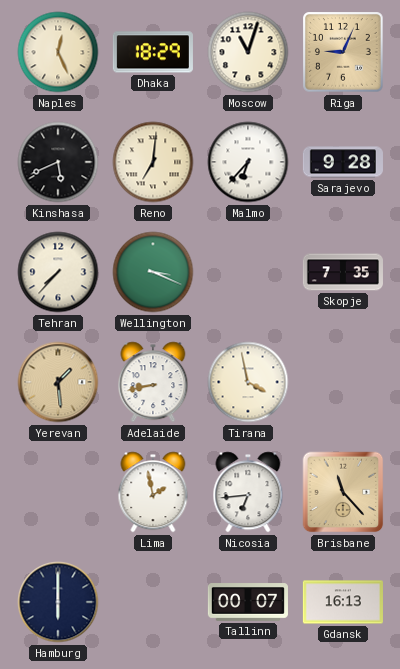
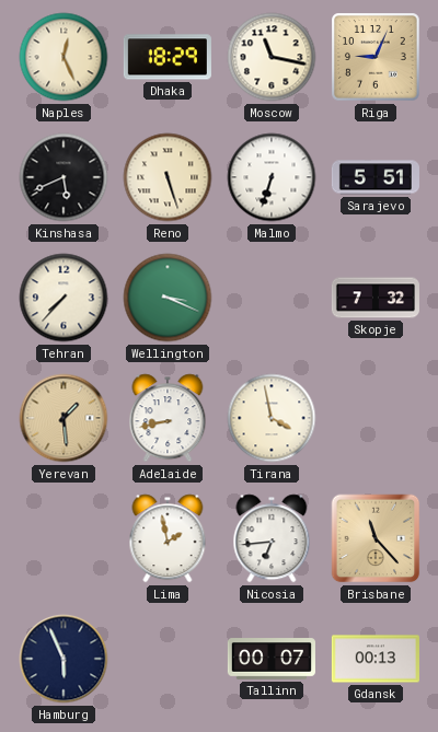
Moscow: 11:03 -> 11:17 (272, 57)
Reno: 7:01 -> 5:27 (168, 177)
Malmo: 6:37 -> 6:33 (272, 177)
Sarajevo: 9:28 -> 5:51 (376, 177)
Skopje: 7:35 -> 7:32 (376, 298)
Hamburg: 6:00 -> 5:56 (64, 659)
Gdansk: 16:13 -> 00:13 (376, 659)
